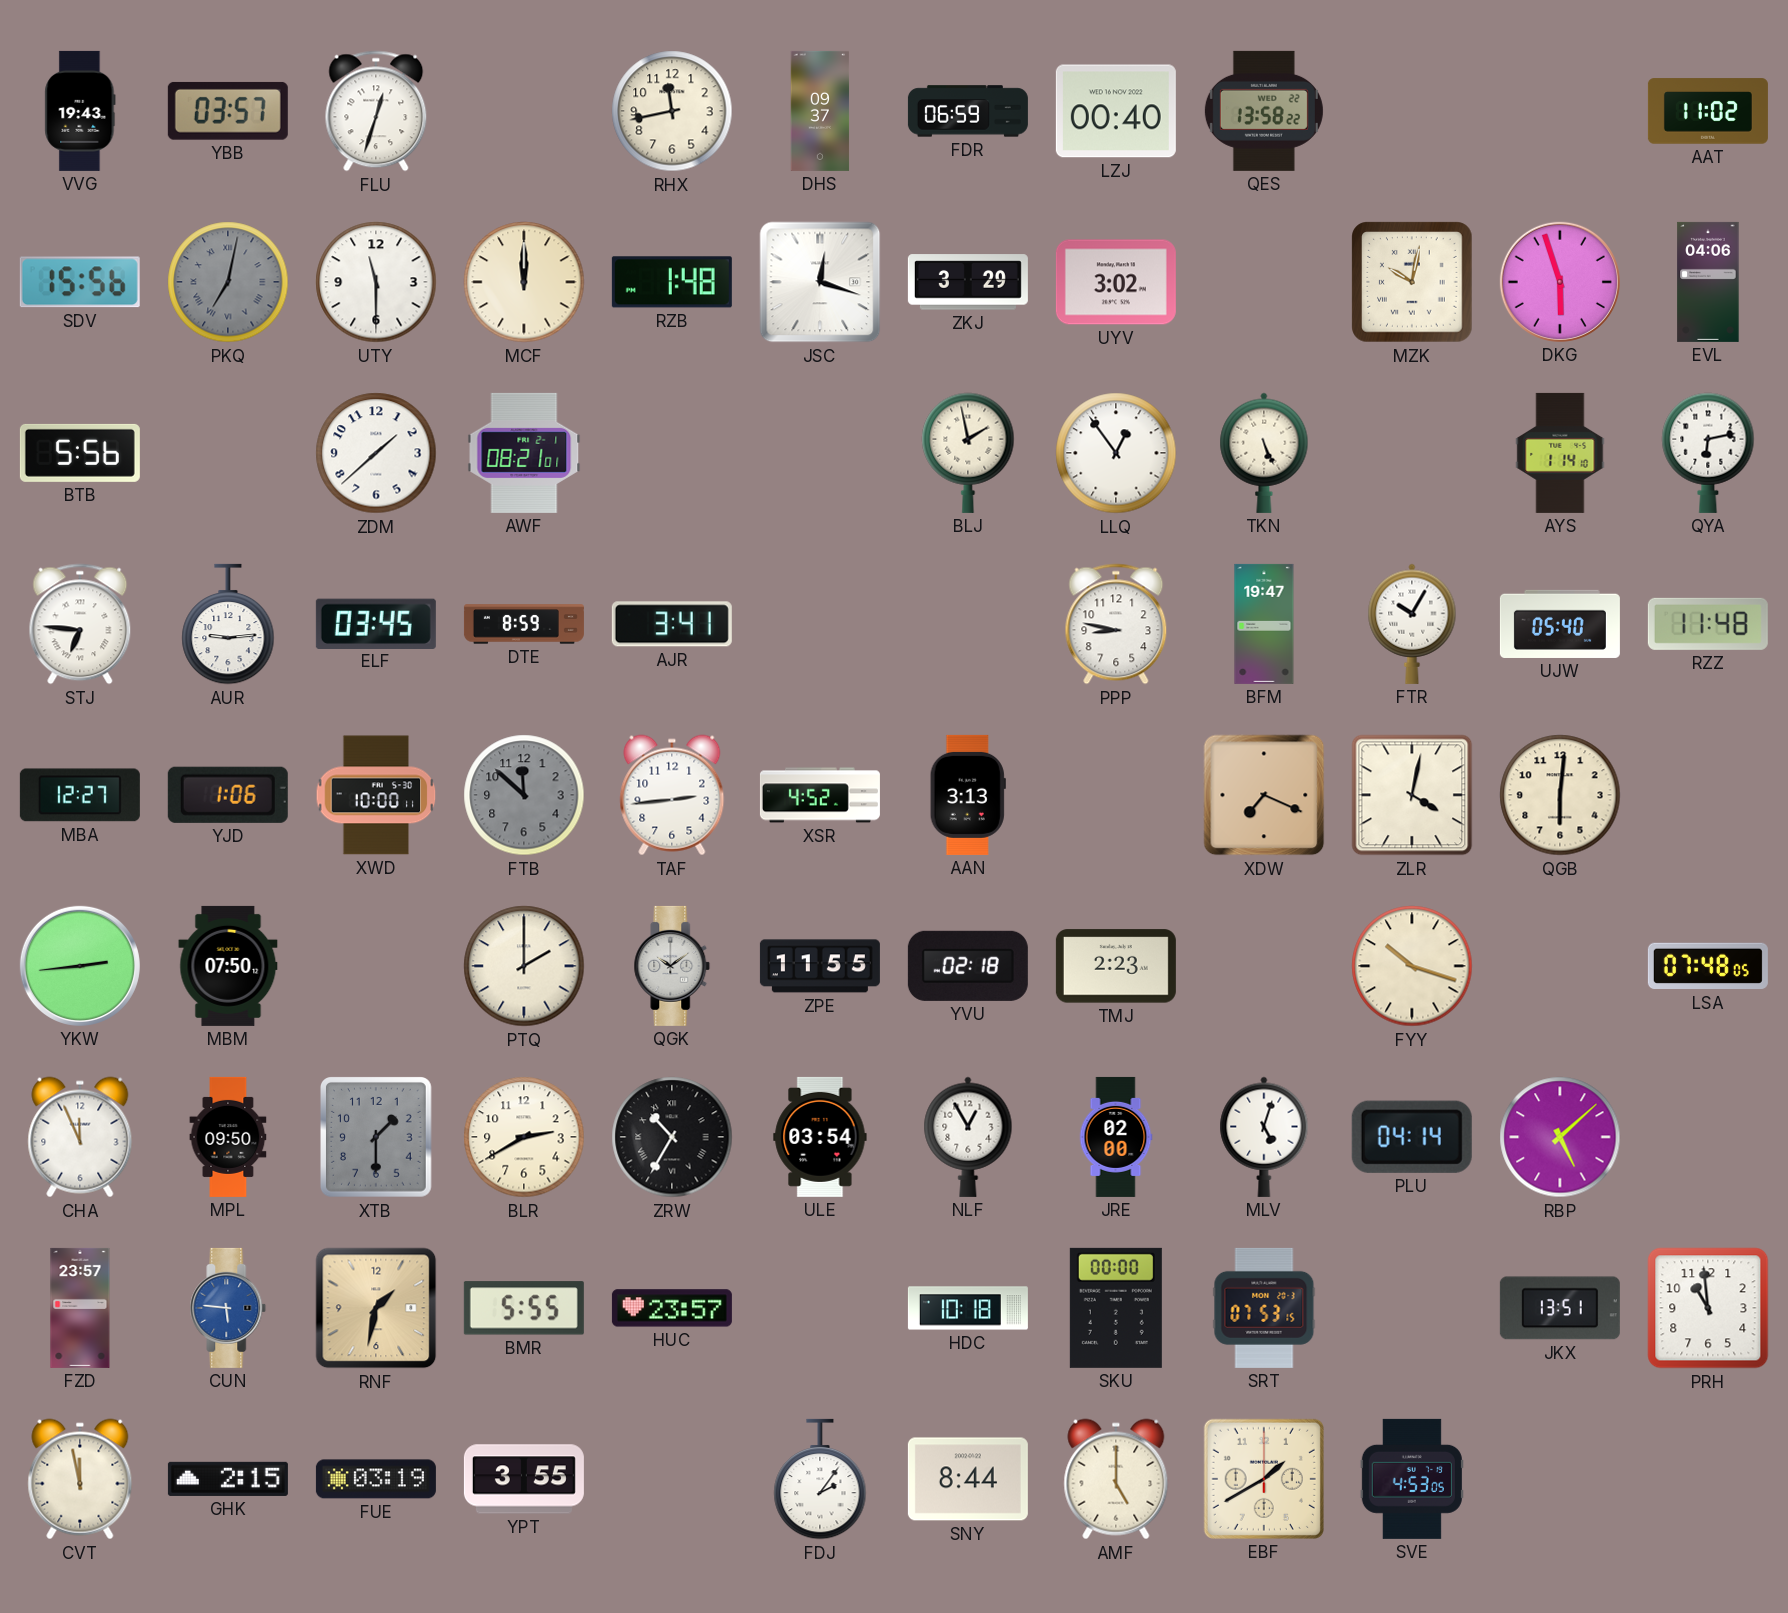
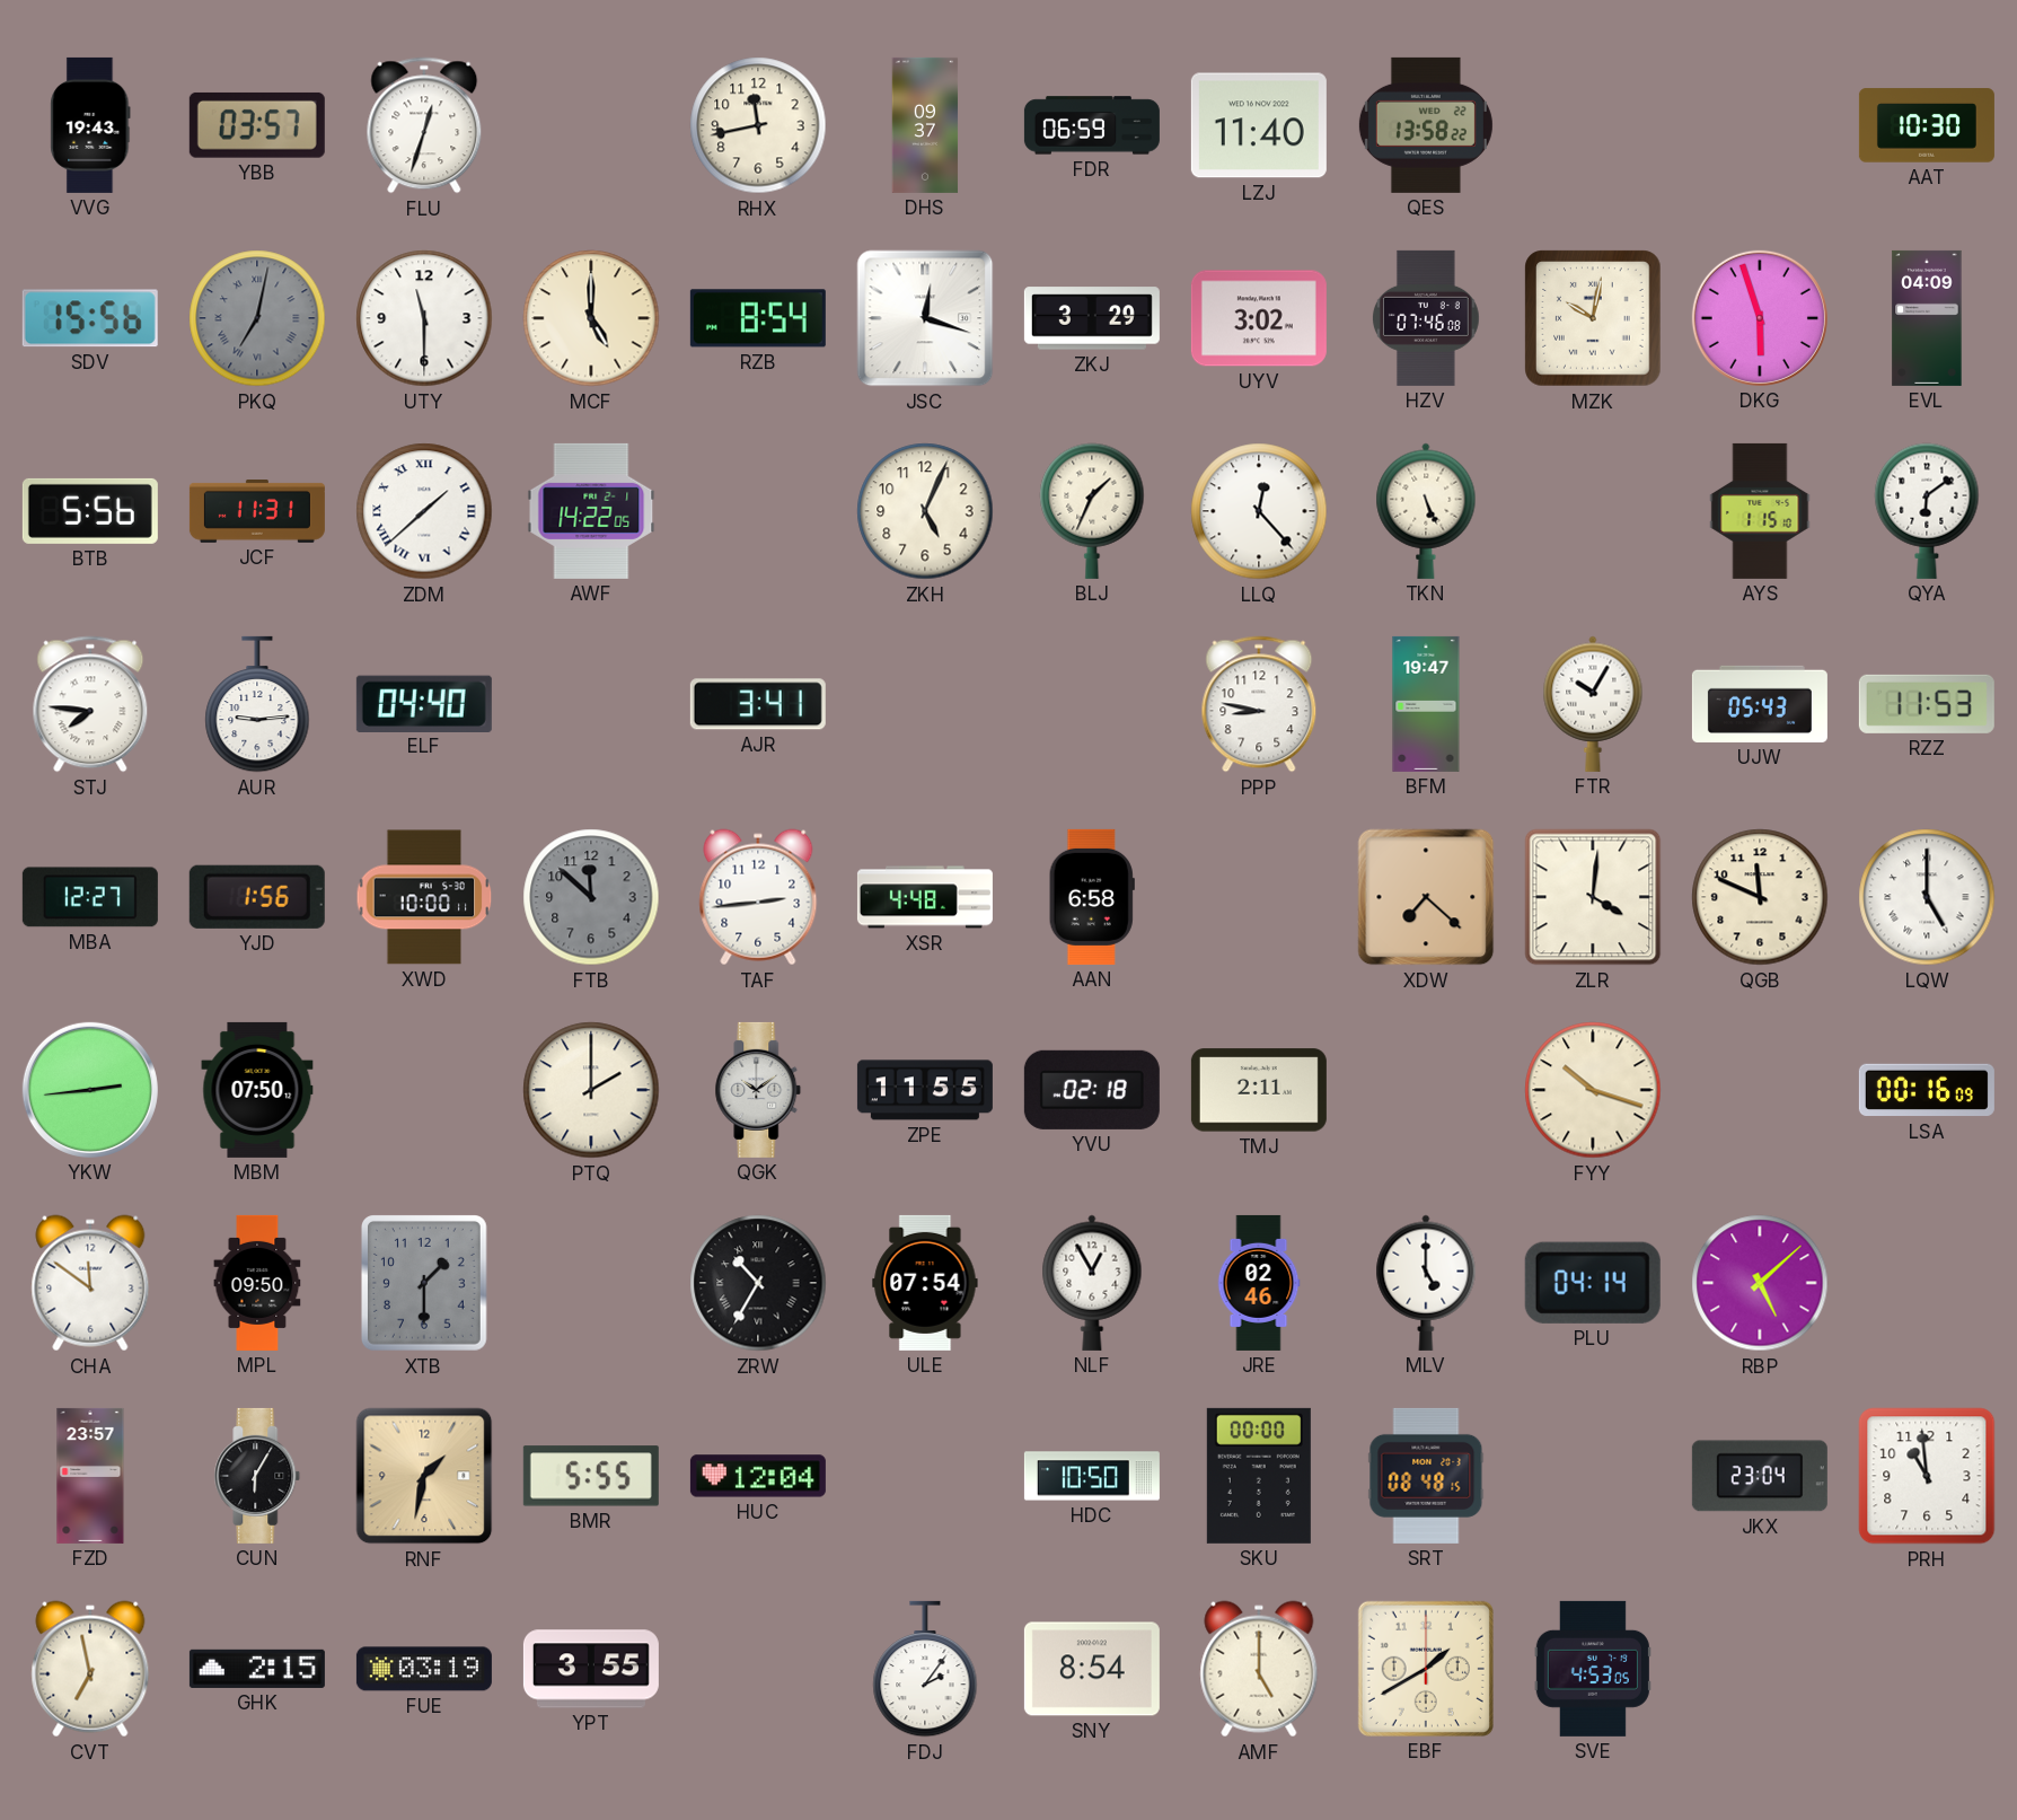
LZJ: 00:40 -> 11:40 (1259, 125)
AAT: 11:02 -> 10:30 (1927, 125)
MCF: 12:00 -> 5:00 (591, 318)
RZB: 1:48 -> 8:54 (758, 318)
HZV: none -> 07:46 (1427, 318)
EVL: 04:06 -> 04:09 (1927, 318)
JCF: none -> 11:31 (257, 512)
ZDM numerals: Arabic -> Roman (424, 511)
AWF: 08:21 -> 14:22 (591, 511)
ZKH: none -> 5:04 (925, 511)
BLJ: 1:58 -> 1:34 (1092, 511)
LLQ: 12:54 -> 12:23 (1259, 511)
AYS: 1:14 -> 1:15 (1760, 511)
QYA: 6:13 -> 6:09 (1927, 511)
STJ: 6:46 -> 7:46 (90, 704)
ELF: 03:45 -> 04:40 (424, 703)
DTE: 8:59 -> none (524, 624)
UJW: 05:40 -> 05:43 (1760, 704)
RZZ: 11:48 -> 11:53 (1927, 704)
YJD: 1:06 -> 1:56 (257, 897)
XSR: 4:52 -> 4:48 (925, 897)
AAN: 3:13 -> 6:58 (1092, 897)
XDW: 7:19 -> 7:22 (1426, 897)
ZLR: 4:02 -> 4:01 (1593, 897)
QGB: 6:01 -> 11:49 (1760, 897)
LQW: none -> 5:00 (1927, 897)
TMJ: 2:23 -> 2:11 (1259, 1090)
LSA: 07:48 -> 00:16 (1927, 1090)
CHA: 11:56 -> 11:51 (90, 1283)
BLR: 2:40 -> none (524, 1137)
ULE: 03:54 -> 07:54 (925, 1283)
JRE: 02:00 -> 02:46 (1259, 1283)
MLV: 5:03 -> 5:00 (1426, 1283)
CUN: 5:46 -> 6:05 (257, 1476)
CUN dial: blue -> black (257, 1476)
HUC: 23:57 -> 12:04 (758, 1476)
HDC: 10:18 -> 10:50 (1092, 1476)
SRT: 07:53 -> 08:48 (1426, 1476)
JKX: 13:51 -> 23:04 (1760, 1476)
CVT: 11:58 -> 6:58 (90, 1669)
SNY: 8:44 -> 8:54 (1092, 1669)
